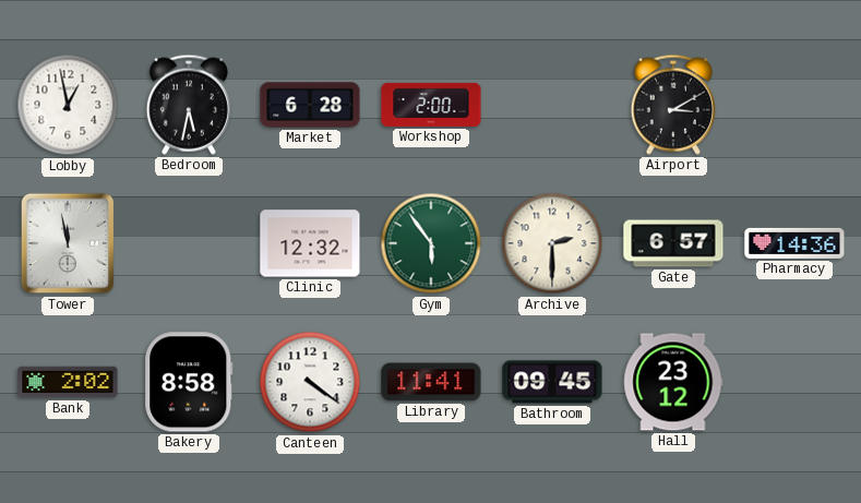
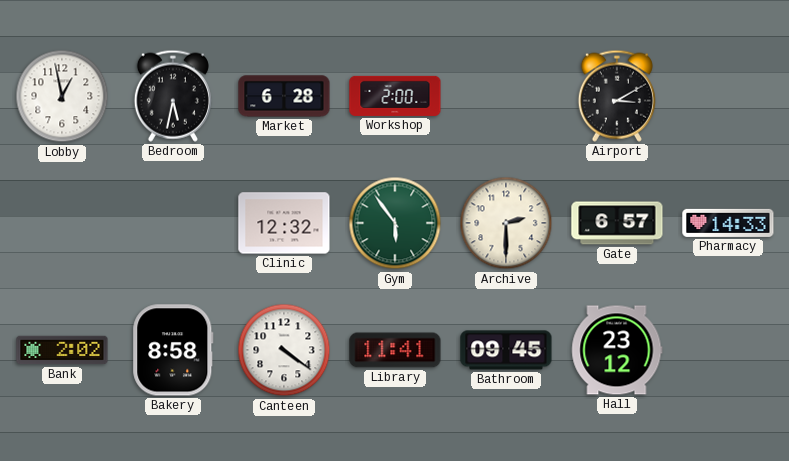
Tower: 11:58 -> none (68, 243)
Pharmacy: 14:36 -> 14:33 (728, 223)
